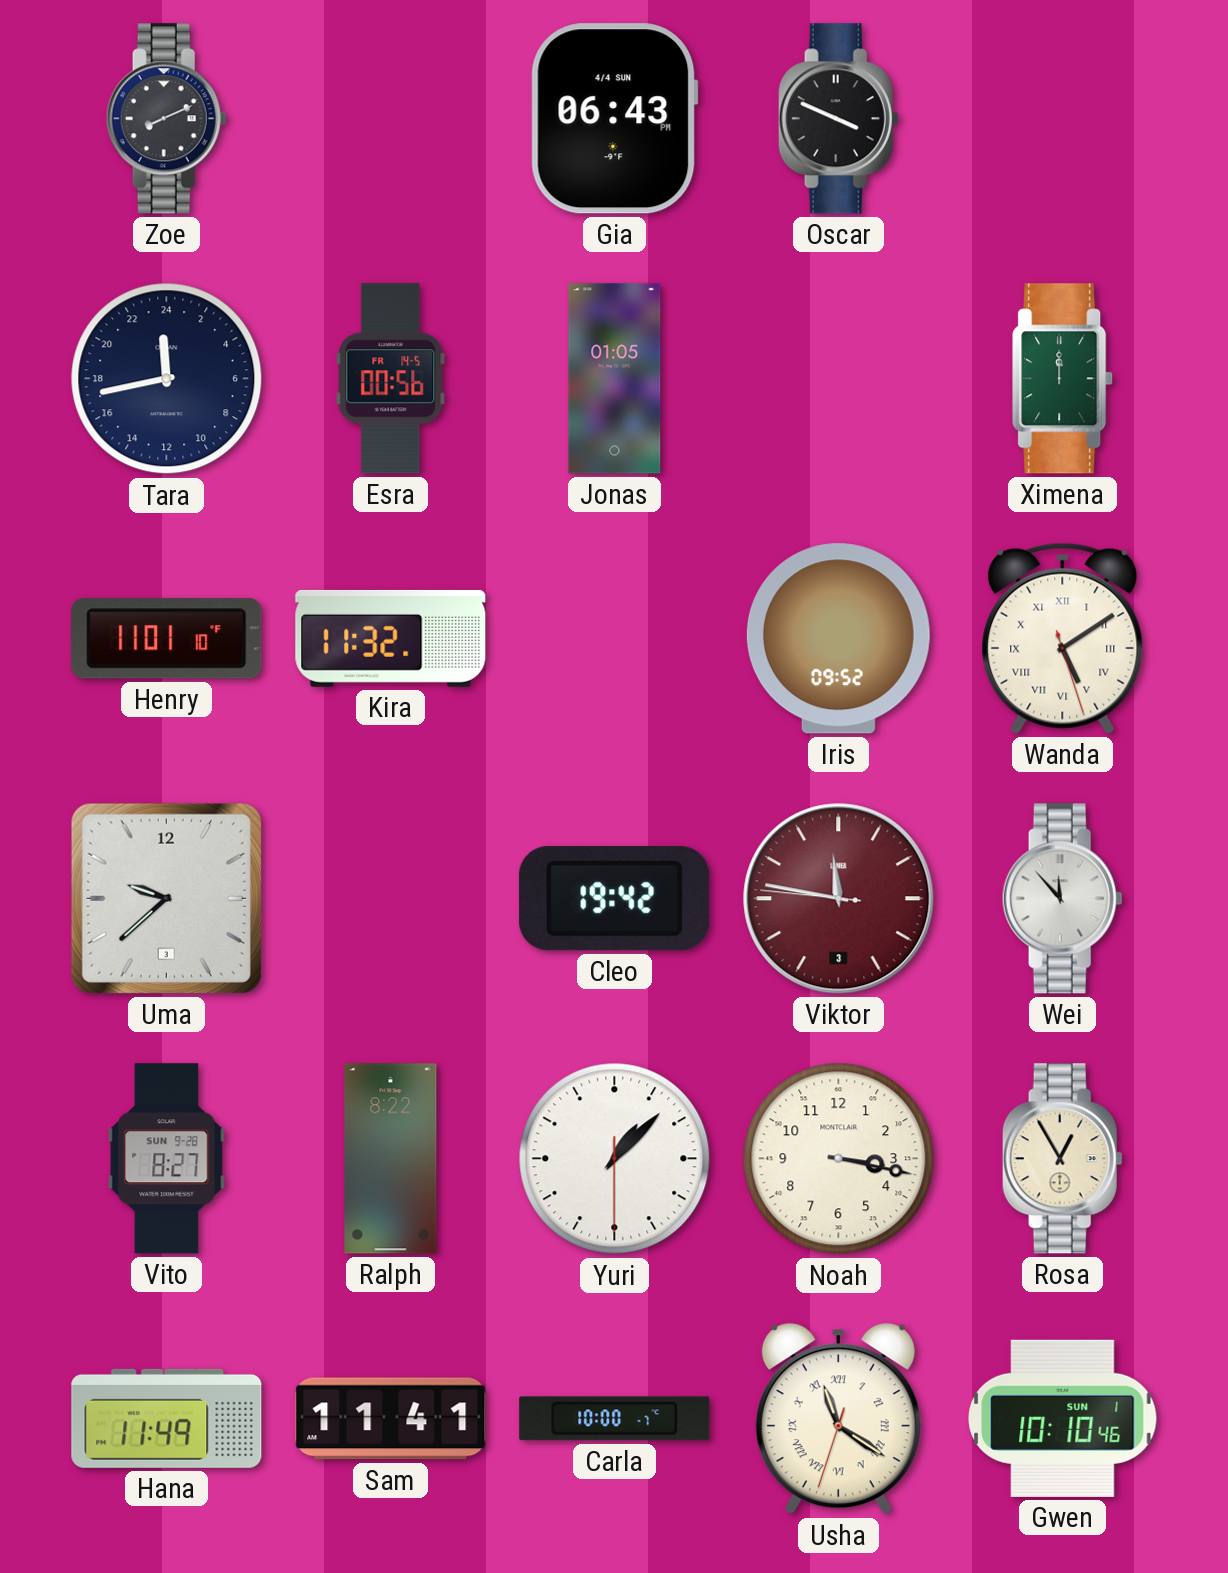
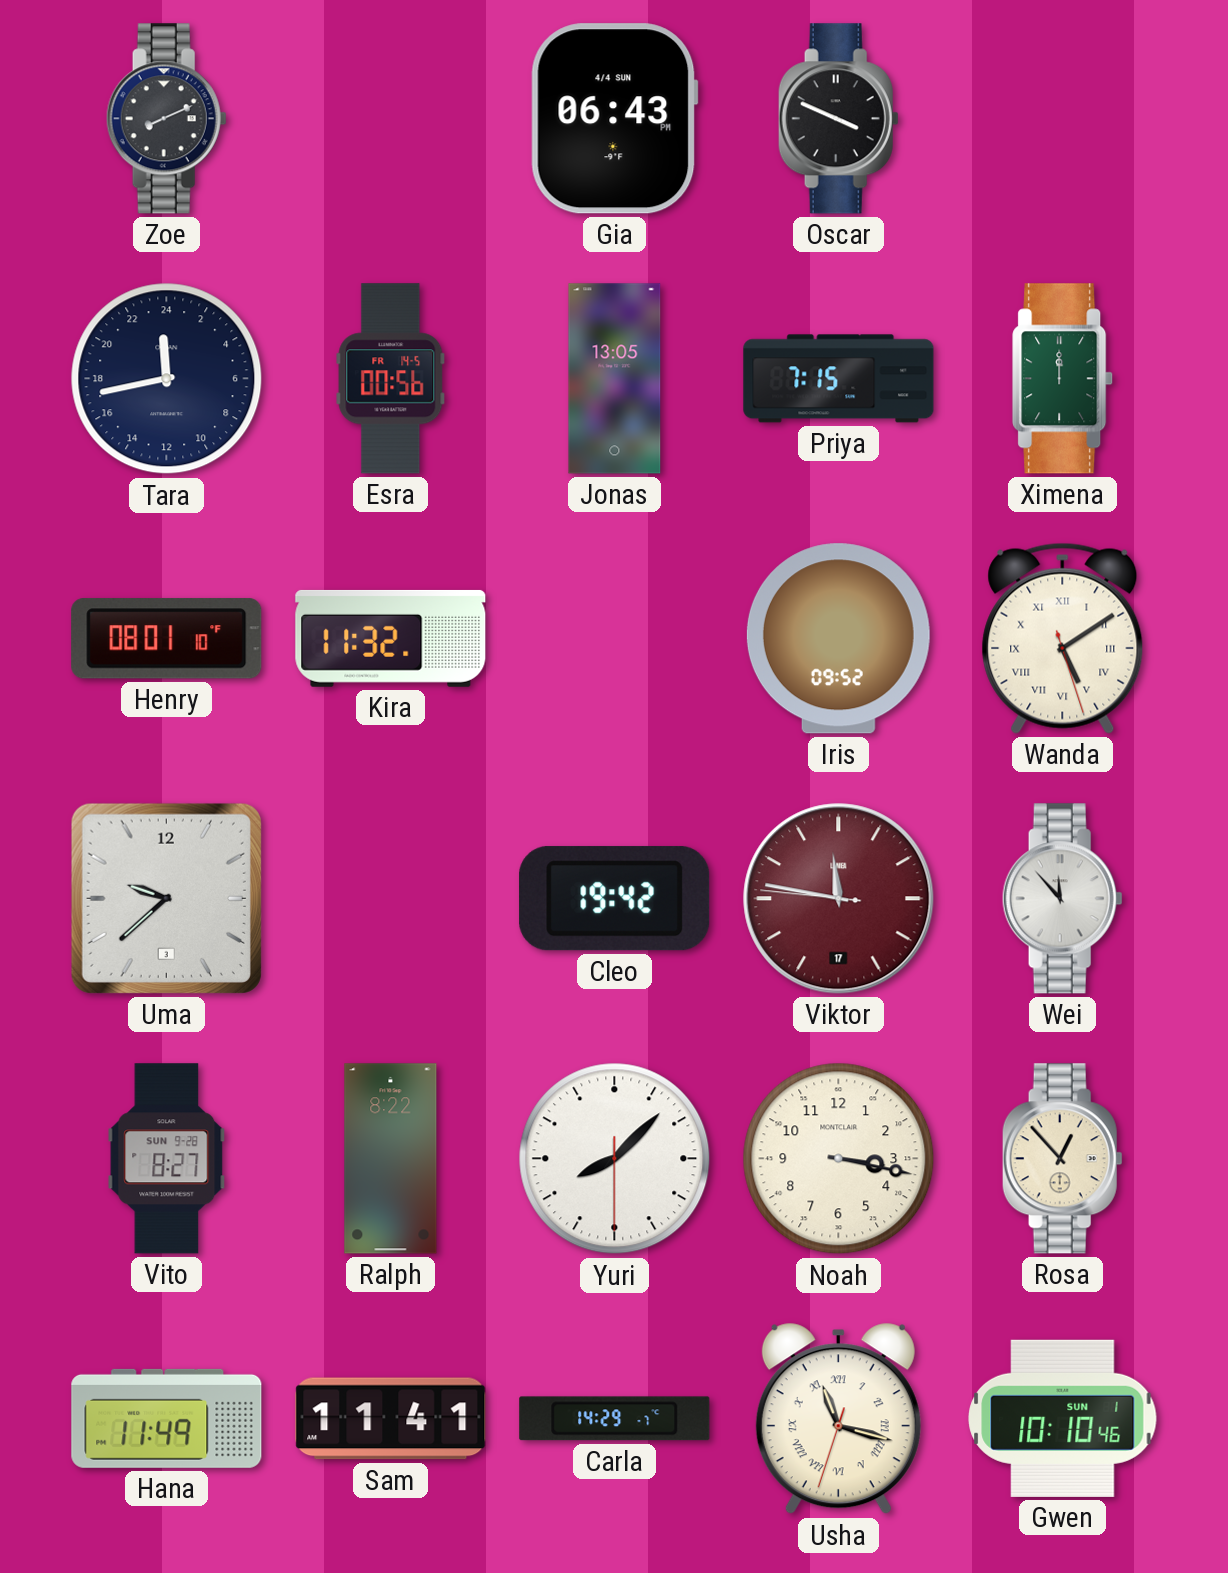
Jonas: 01:05 -> 13:05 (615, 379)
Priya: none -> 7:15 (839, 379)
Henry: 11:01 -> 08:01 (167, 639)
Viktor date: 3 -> 17 (839, 899)
Yuri: 1:07 -> 8:07 (615, 1159)
Rosa: 12:55 -> 12:53 (1062, 1159)
Carla: 10:00 -> 14:29 (615, 1419)
Usha: 11:20 -> 11:17 (838, 1419)
